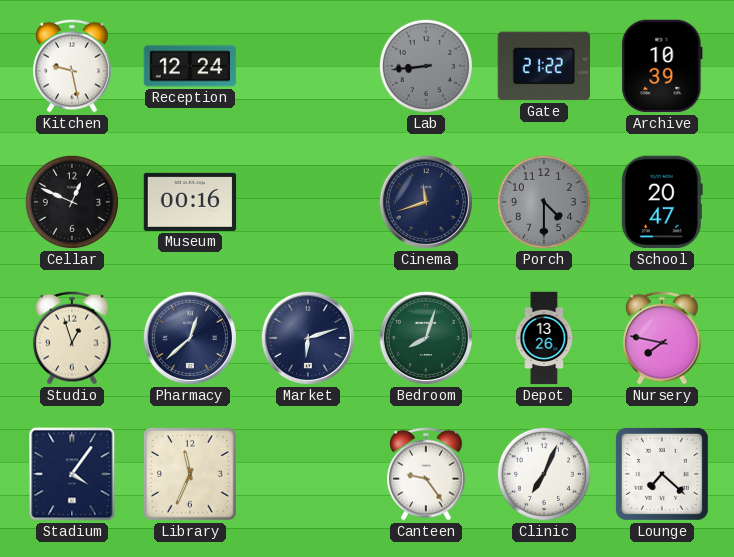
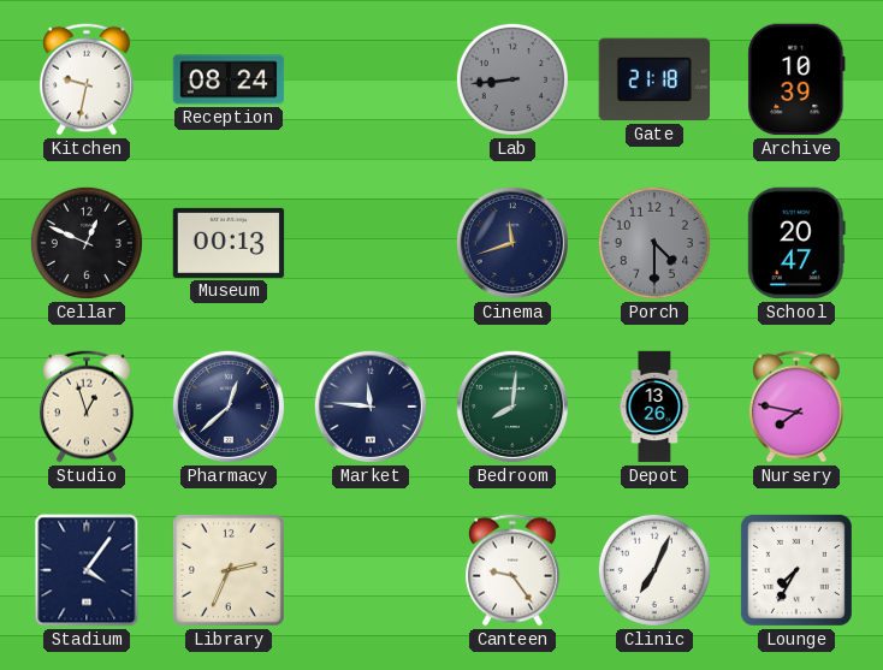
Kitchen: 9:28 -> 9:32 (87, 79)
Reception: 12:24 -> 08:24 (229, 79)
Gate: 21:22 -> 21:18 (654, 79)
Museum: 00:16 -> 00:13 (229, 243)
Market: 6:12 -> 11:46 (371, 407)
Bedroom: 8:03 -> 8:01 (512, 407)
Library: 11:34 -> 2:34 (229, 570)
Lounge: 7:22 -> 7:35 (796, 570)
